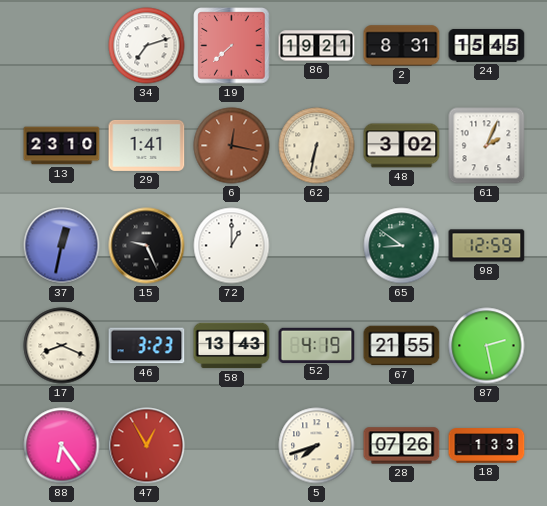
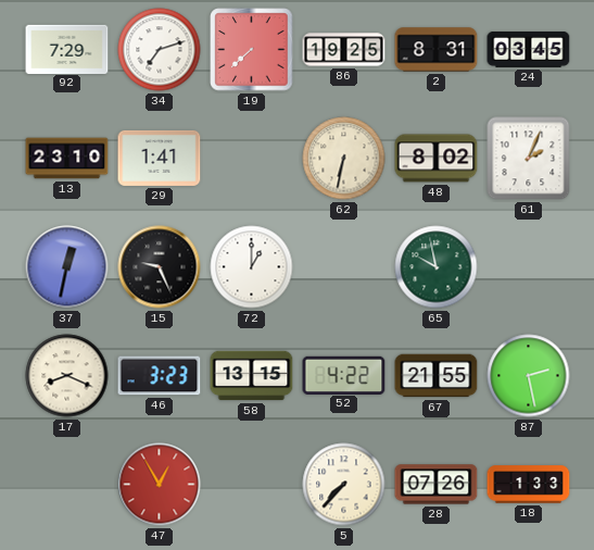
92: none -> 7:29 (67, 49)
86: 19:21 -> 19:25 (344, 50)
24: 15:45 -> 03:45 (529, 49)
6: 12:17 -> none (232, 146)
48: 3:02 -> 8:02 (437, 159)
65: 8:51 -> 9:58 (437, 267)
98: 12:59 -> none (487, 246)
58: 13:43 -> 13:15 (252, 376)
52: 4:19 -> 4:22 (344, 375)
88: 6:24 -> none (62, 446)
5: 7:42 -> 7:37 (344, 485)
